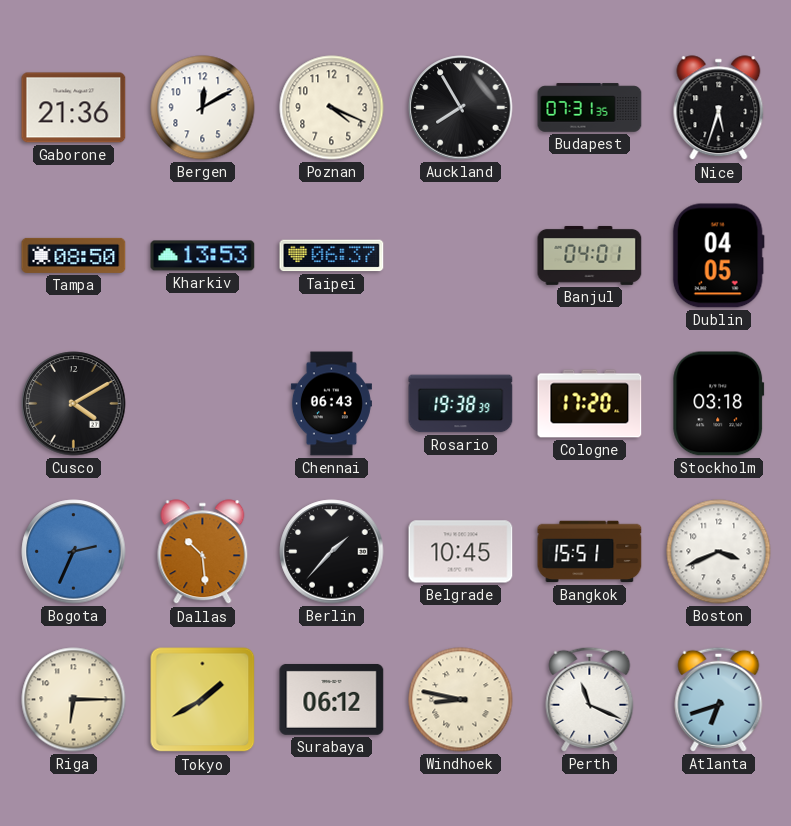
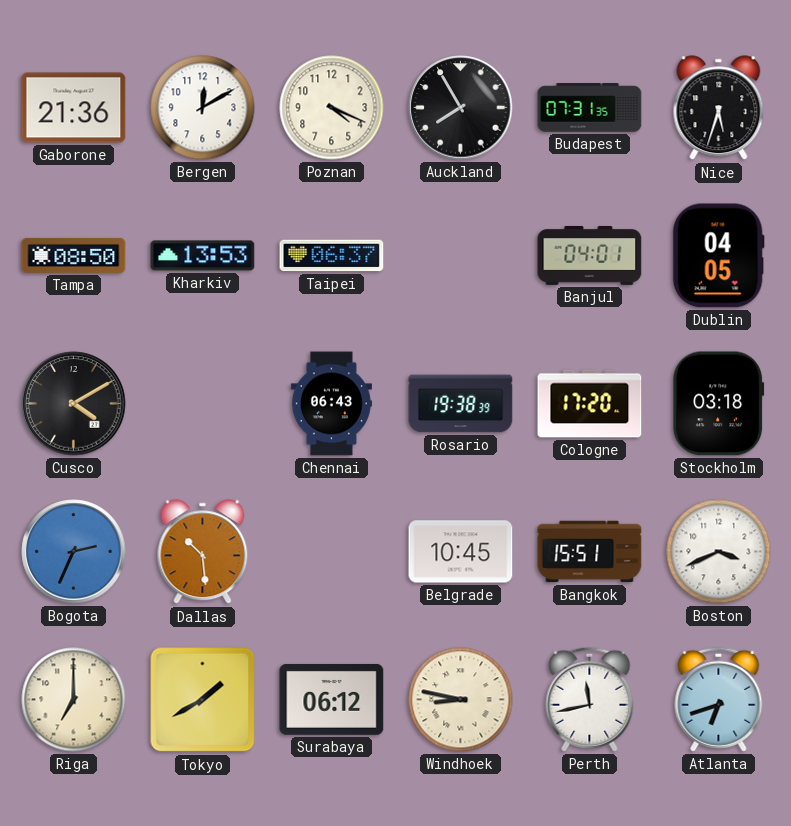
Berlin: 1:37 -> none (332, 552)
Riga: 6:15 -> 7:00 (74, 700)
Perth: 11:19 -> 11:43 (590, 699)
